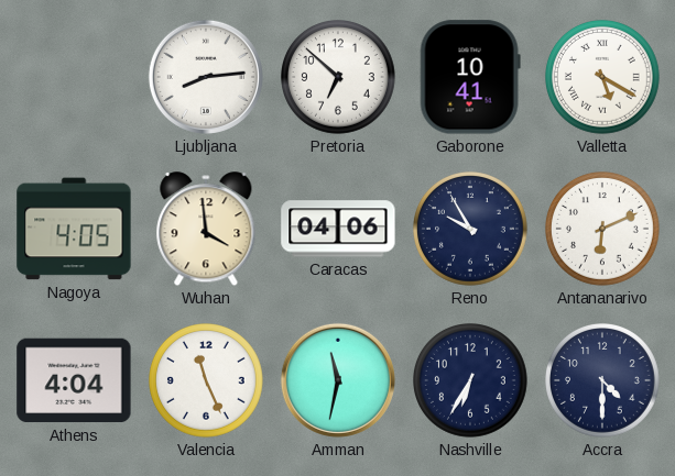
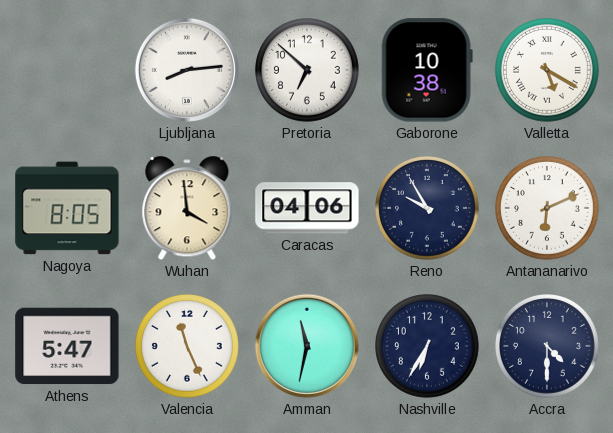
Gaborone: 10:41 -> 10:38 (427, 70)
Nagoya: 4:05 -> 8:05 (67, 208)
Athens: 4:04 -> 5:47 (67, 346)
